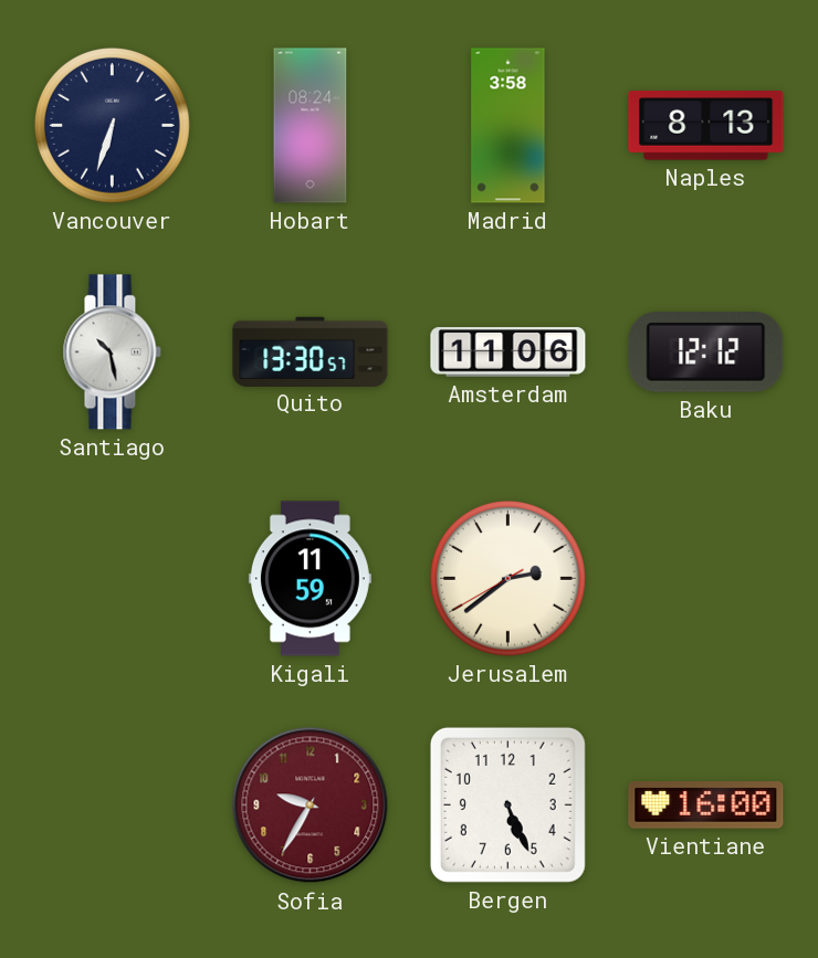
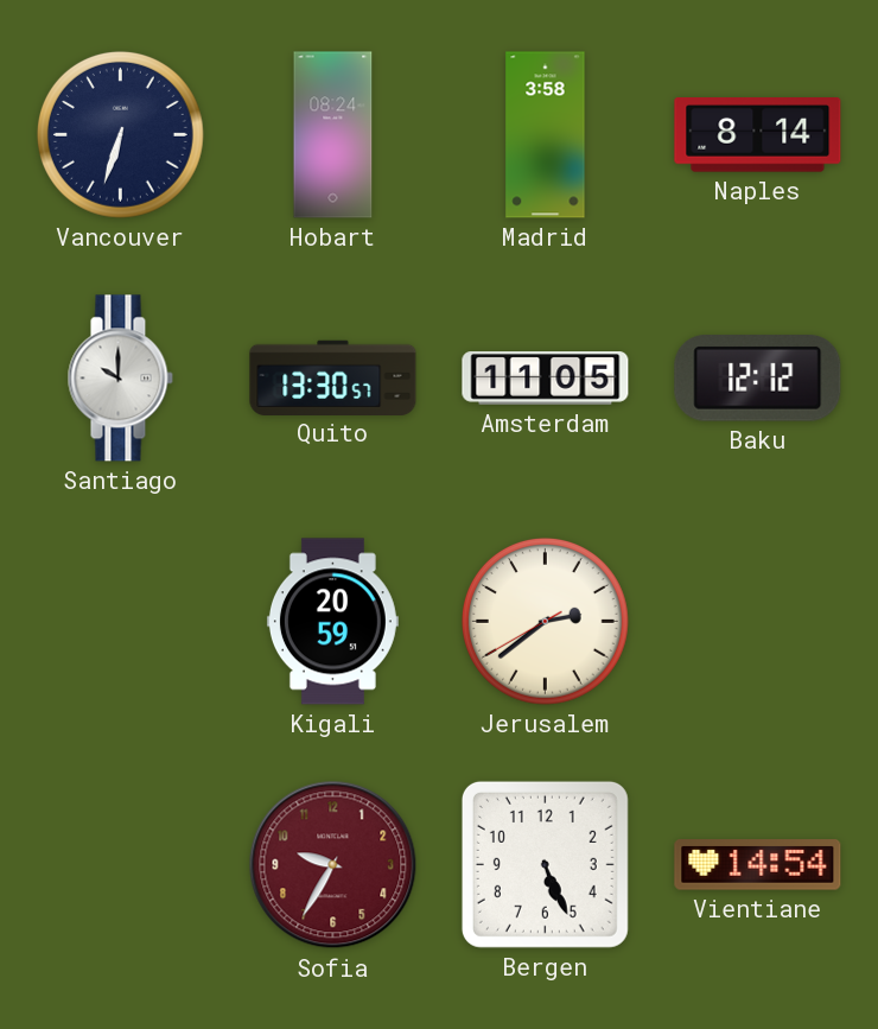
Naples: 8:13 -> 8:14 (758, 135)
Santiago: 10:28 -> 10:00 (120, 379)
Amsterdam: 11:06 -> 11:05 (546, 379)
Kigali: 11:59 -> 20:59 (332, 622)
Vientiane: 16:00 -> 14:54 (758, 865)
